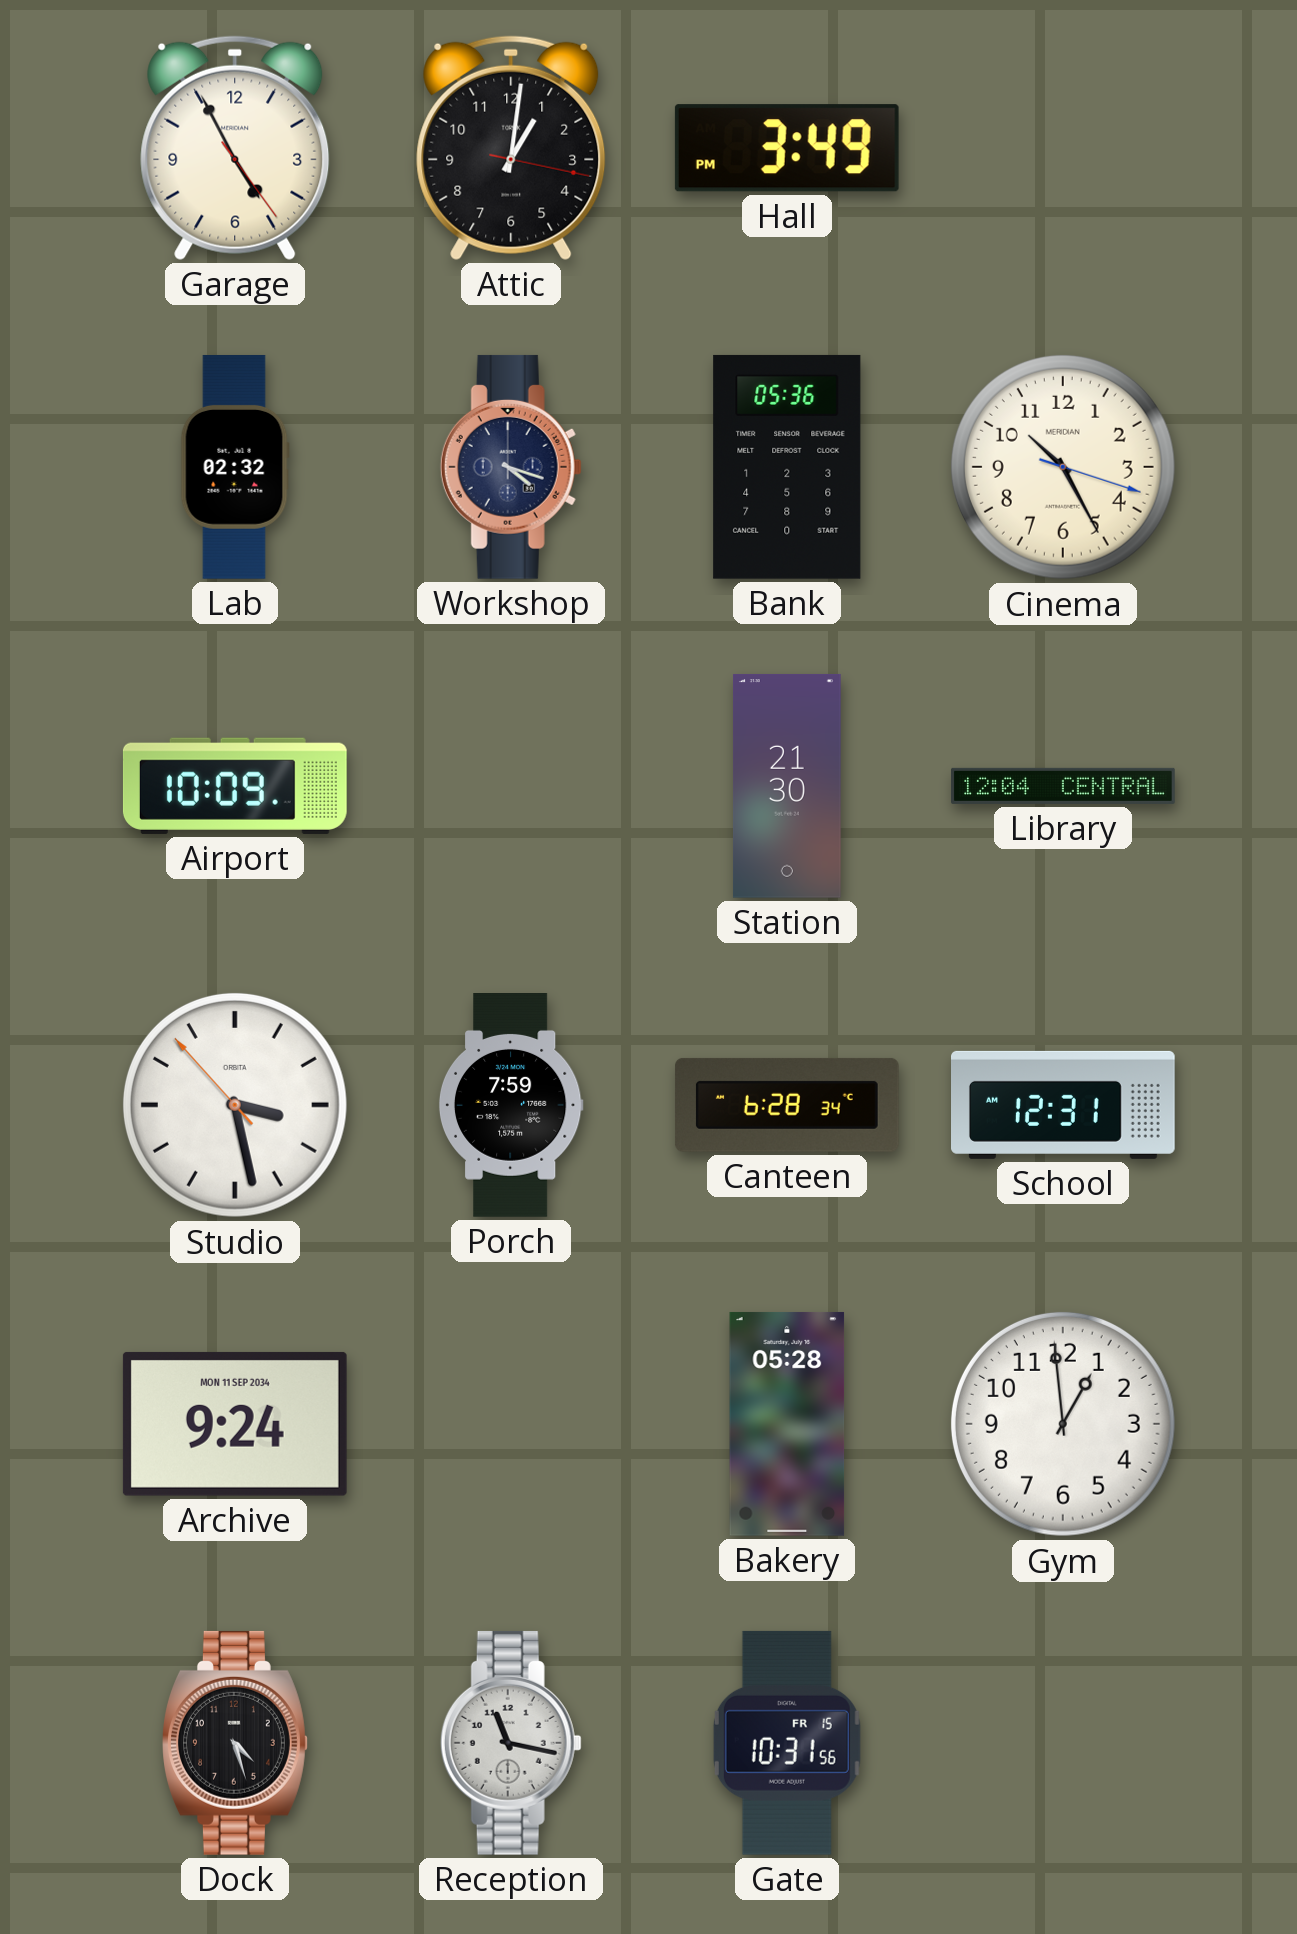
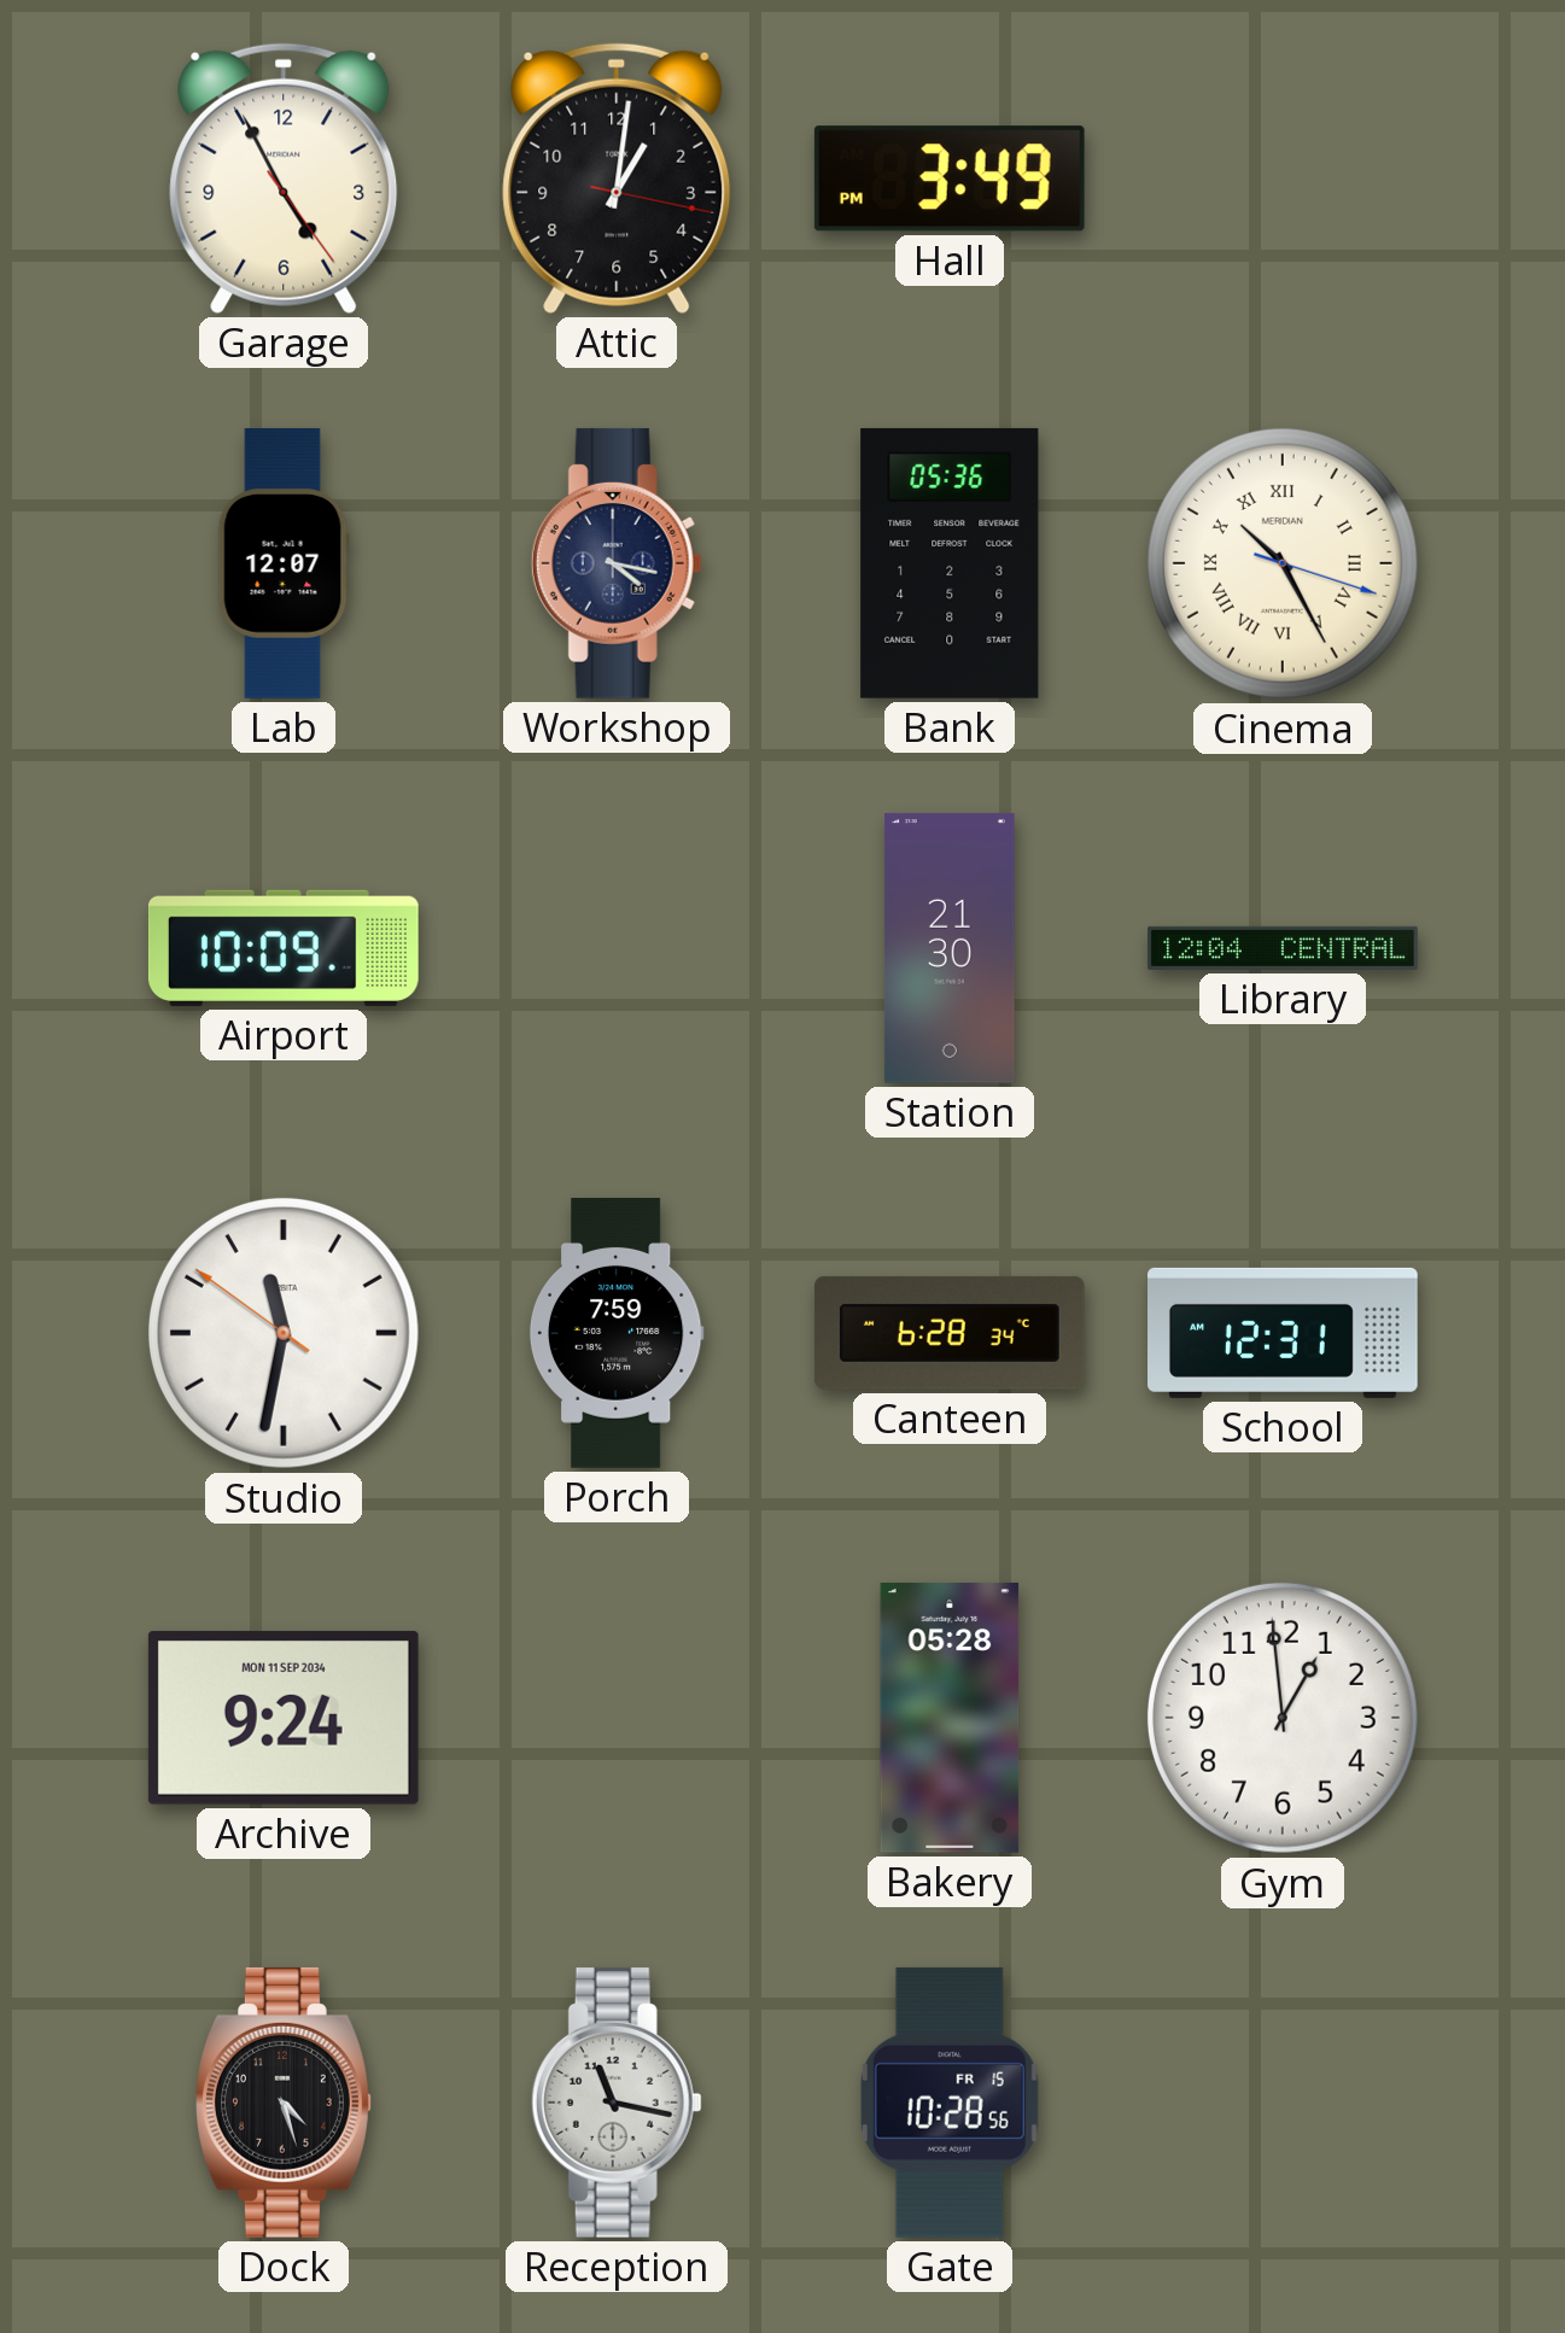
Lab: 02:32 -> 12:07 (284, 563)
Workshop: 4:18 -> 4:17 (617, 563)
Cinema numerals: Arabic -> Roman (1283, 563)
Studio: 3:27 -> 11:31 (284, 1333)
Gate: 10:31 -> 10:28 (950, 2103)
